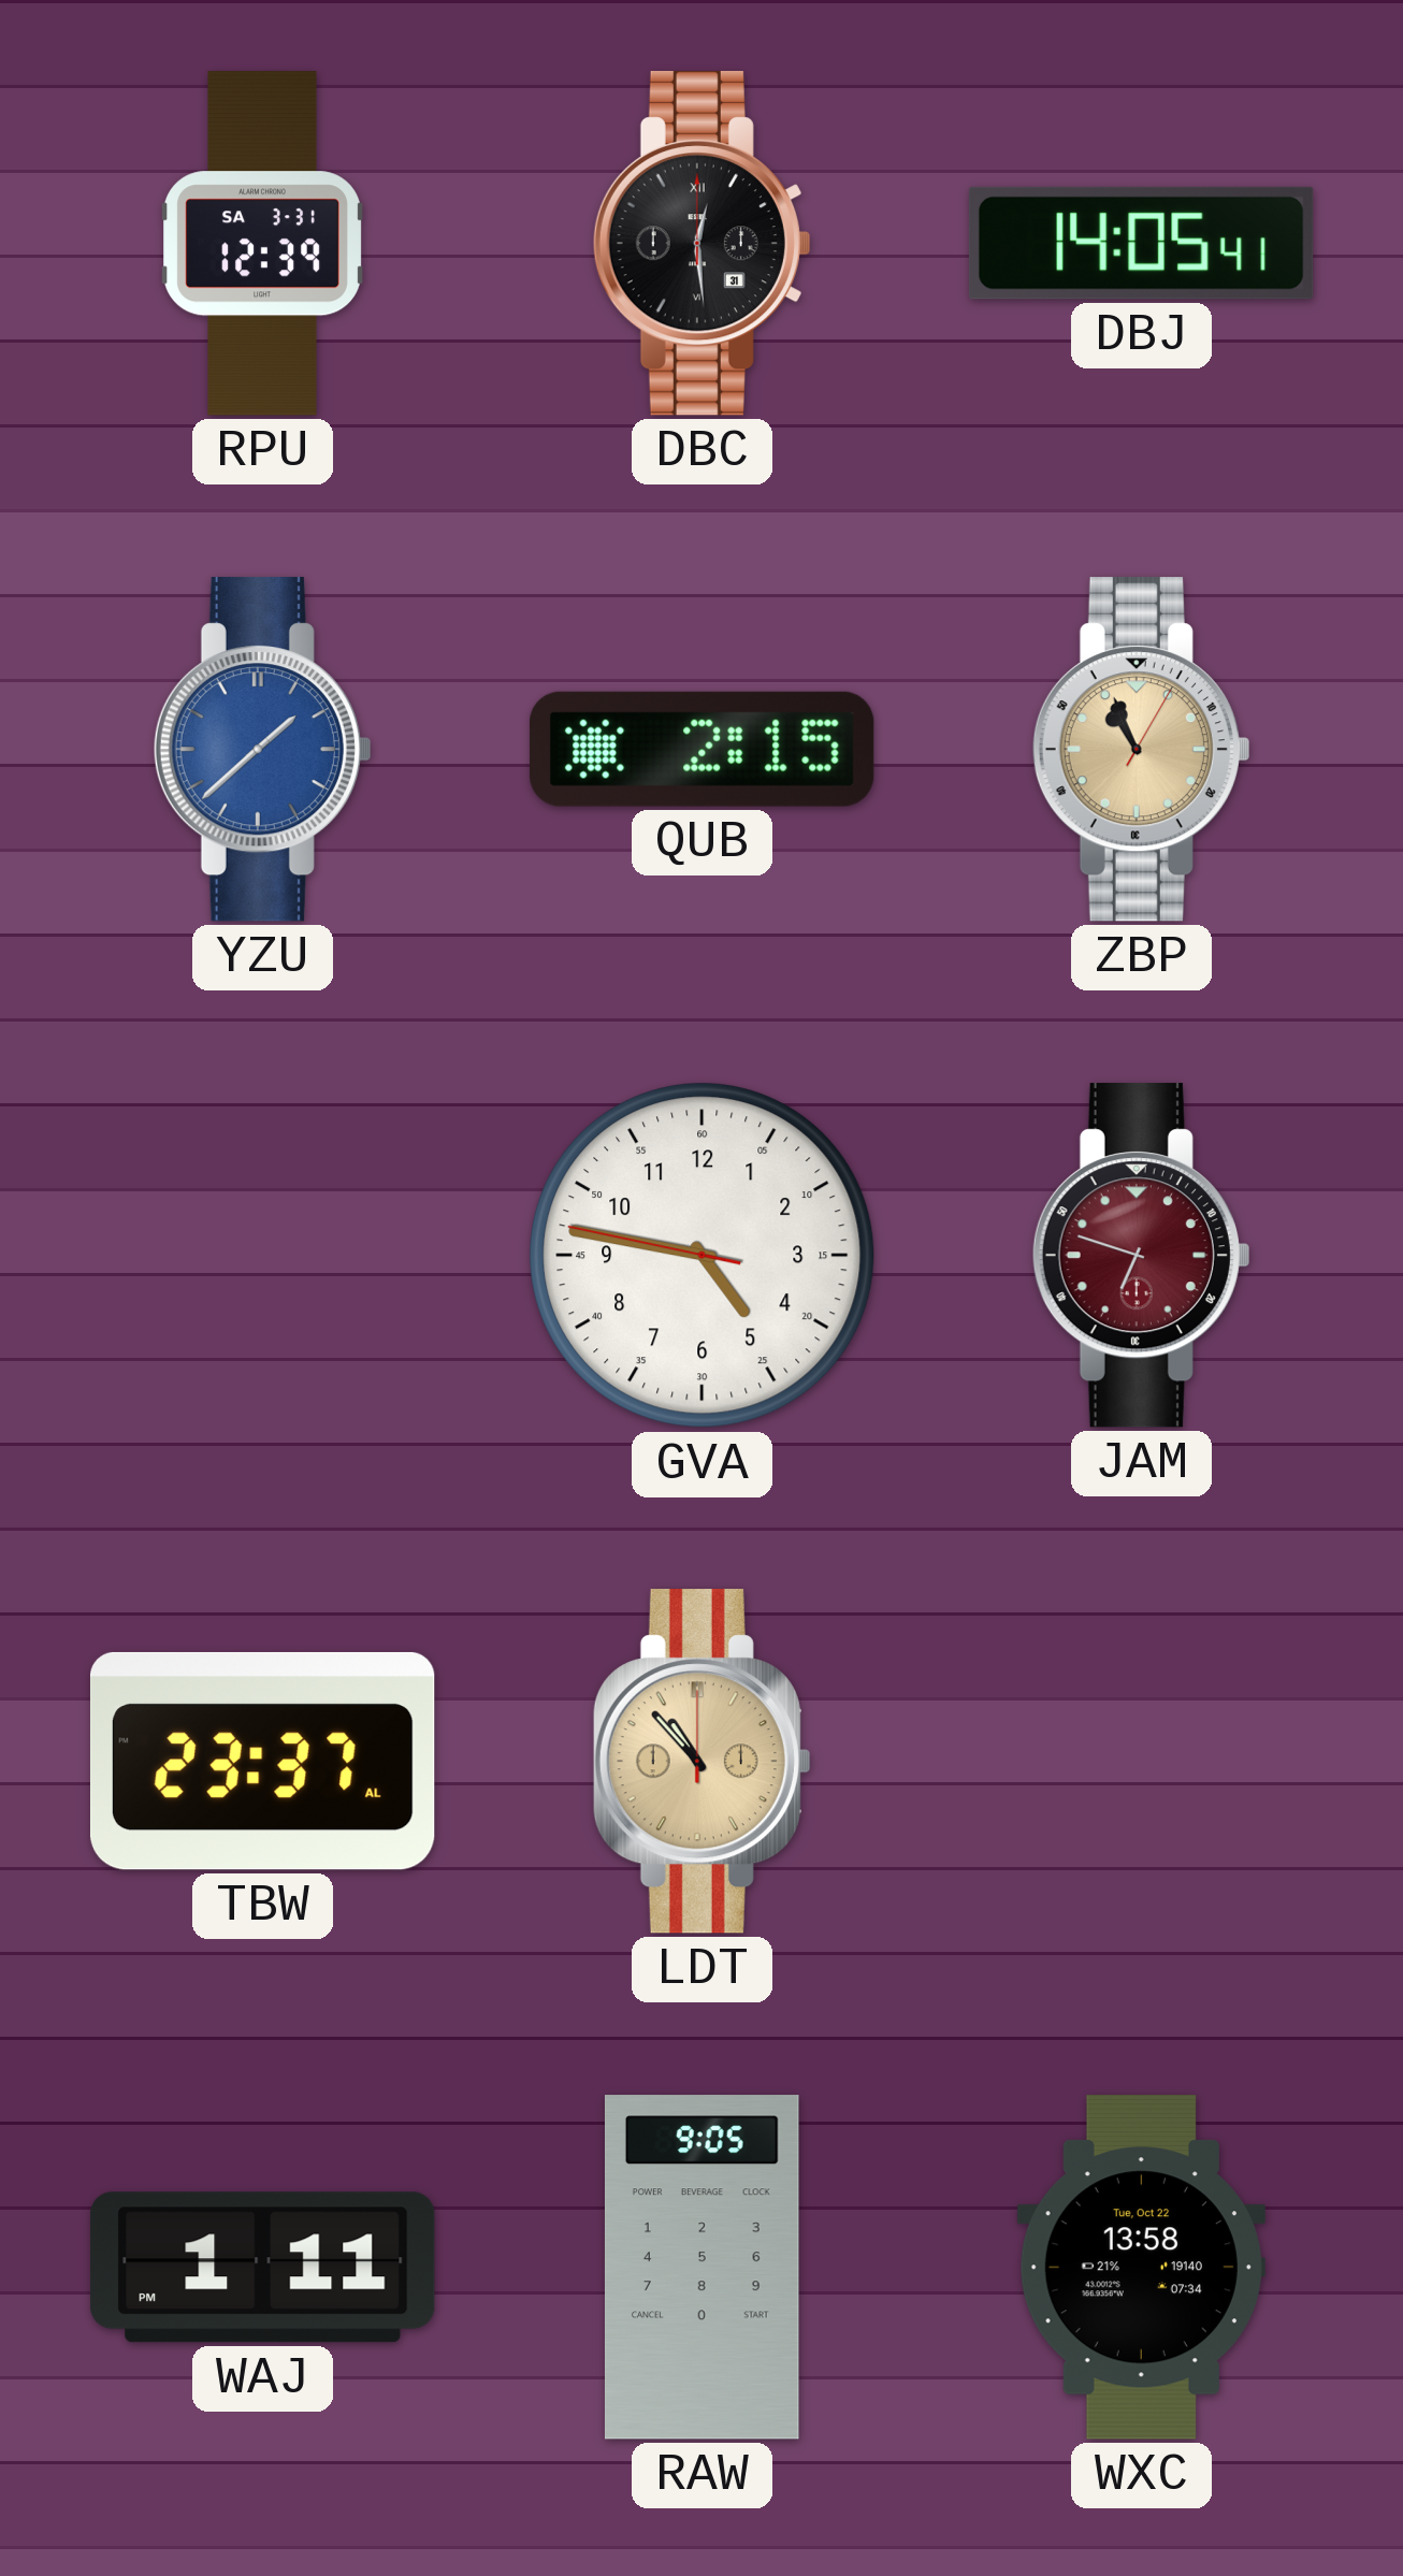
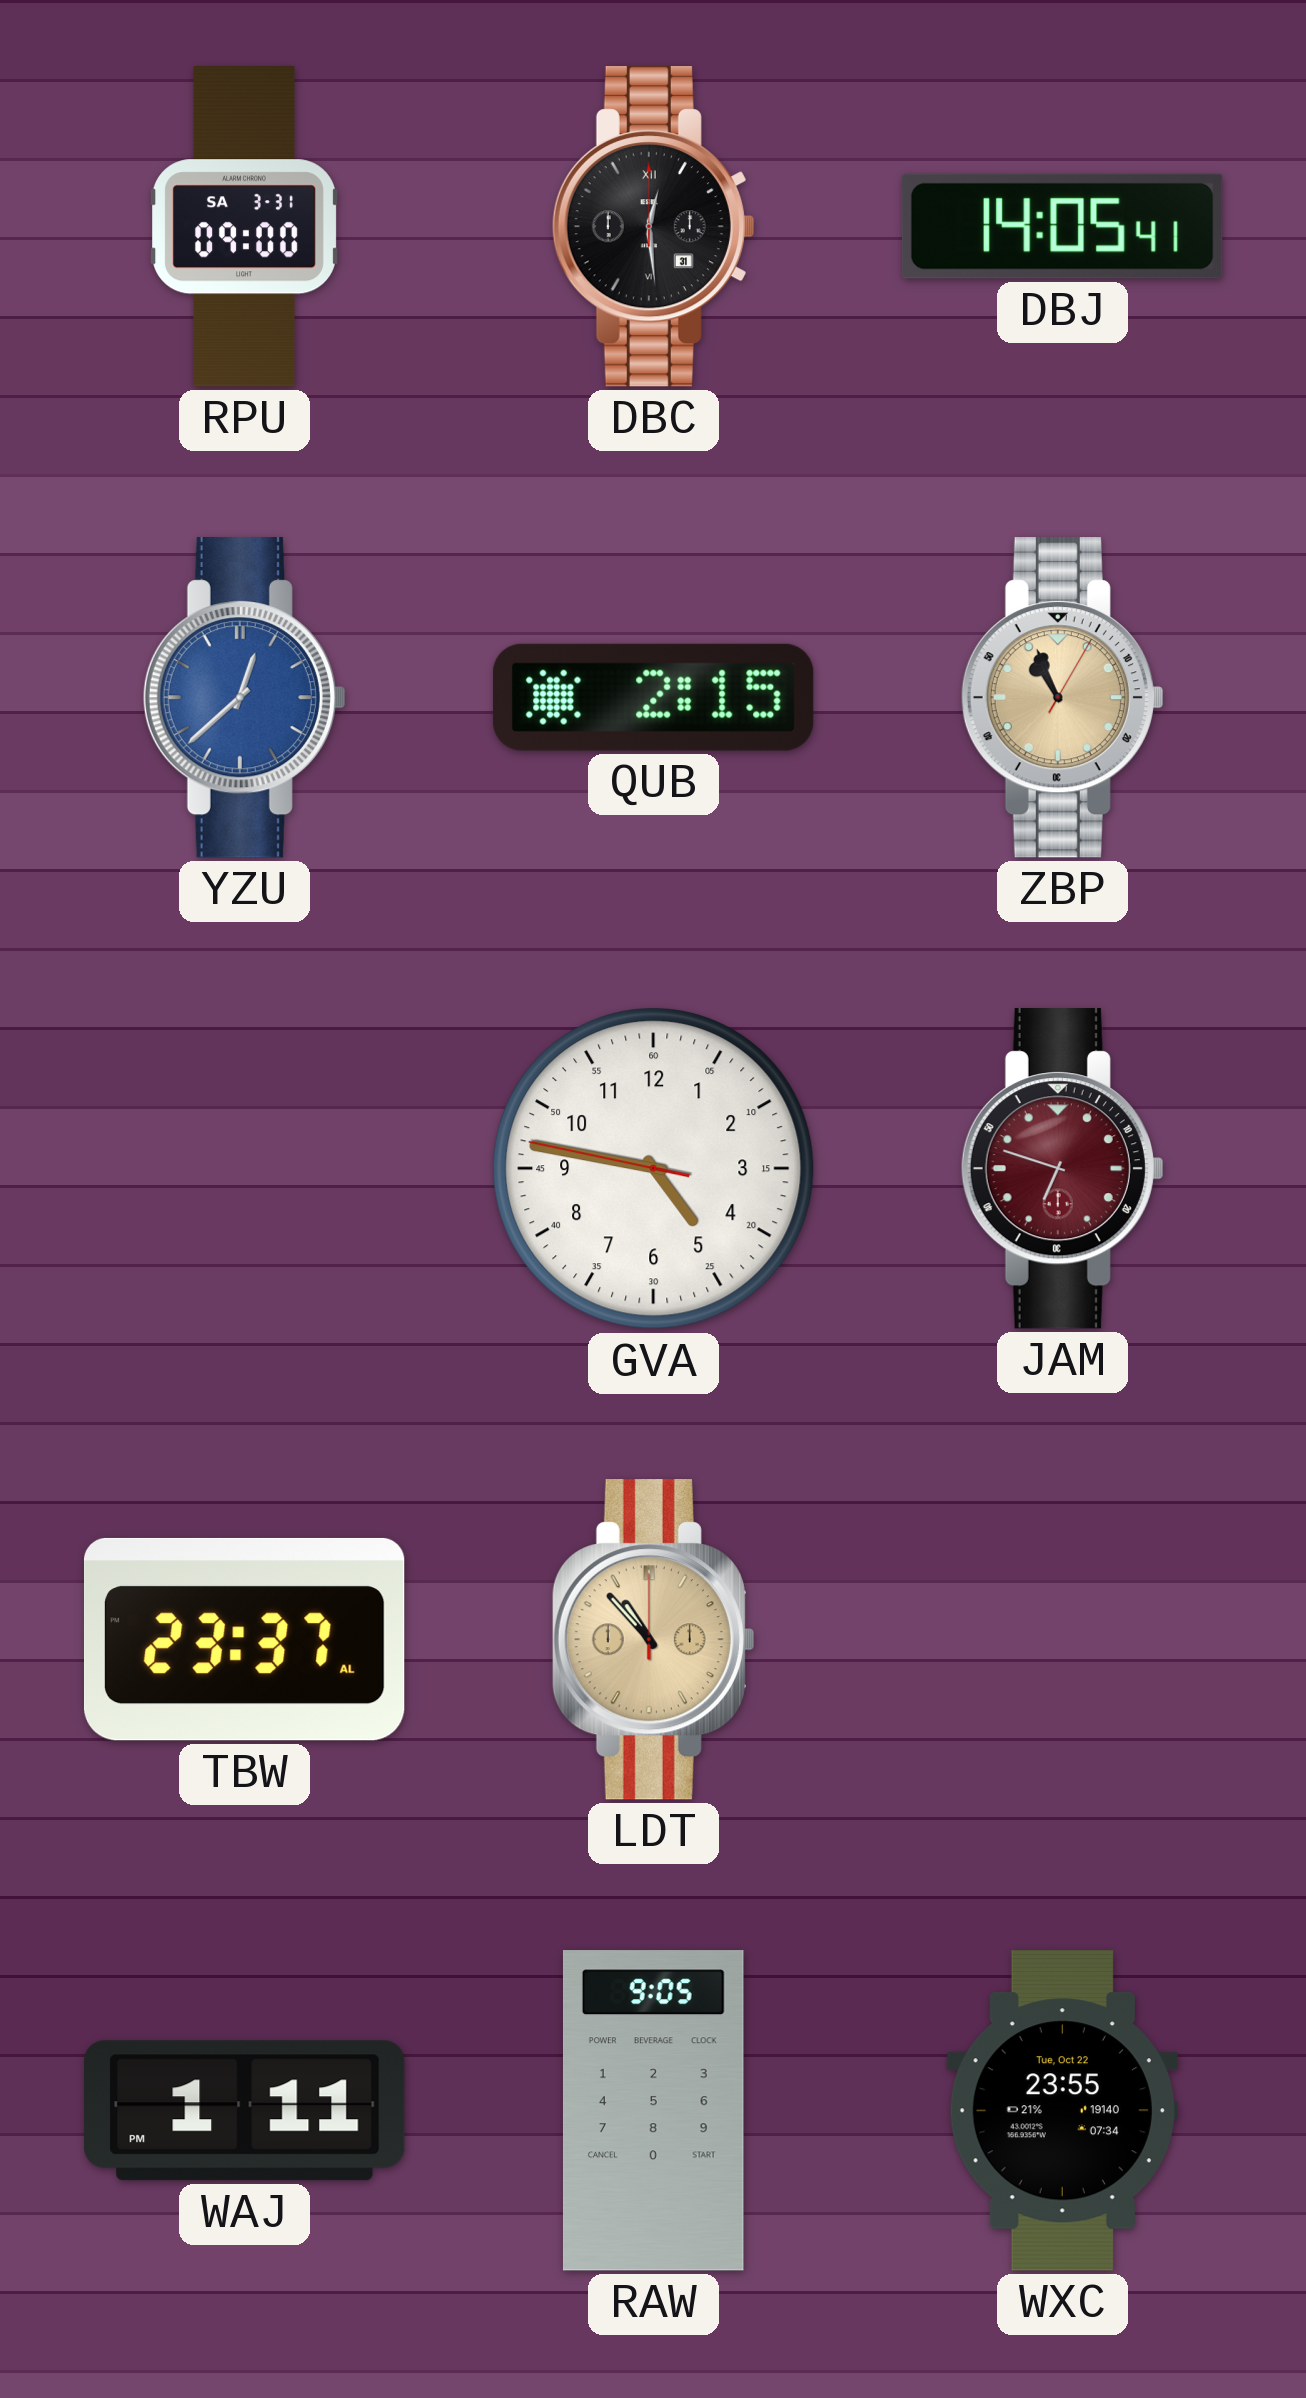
RPU: 12:39 -> 09:00 (244, 227)
YZU: 1:38 -> 12:38 (244, 698)
WXC: 13:58 -> 23:55 (1062, 2111)
